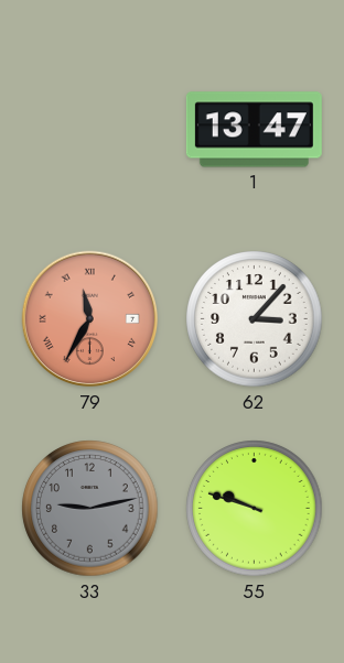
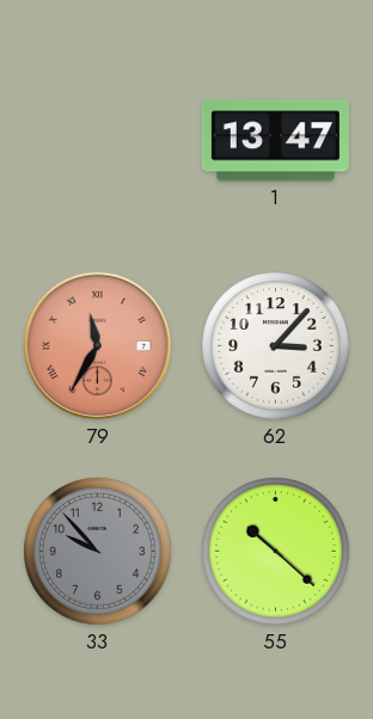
33: 9:13 -> 9:53 (98, 552)
55: 9:48 -> 10:22 (276, 552)
